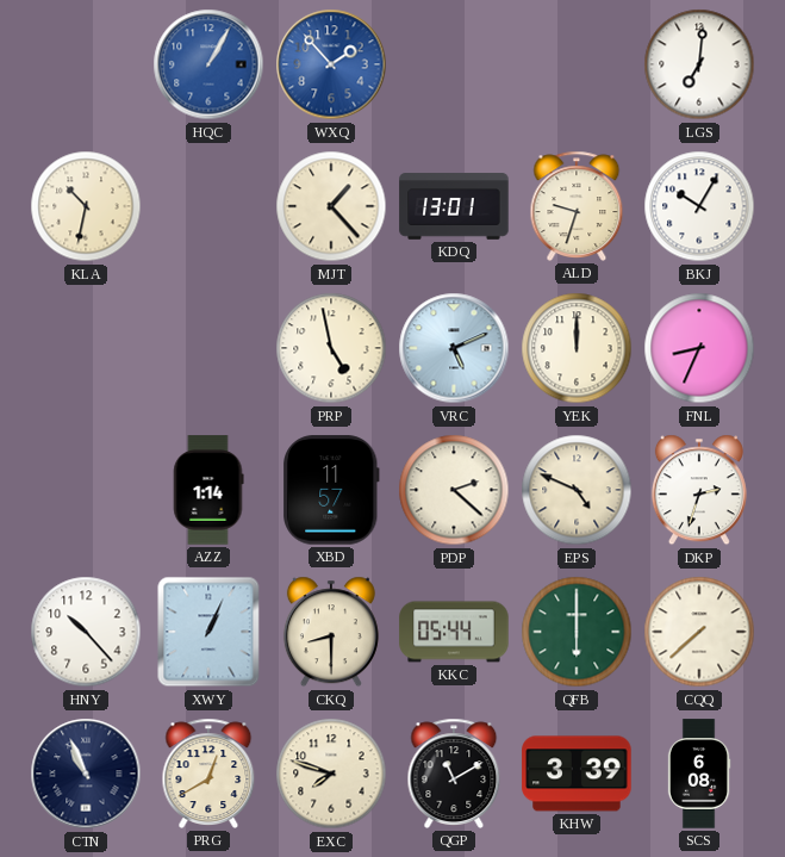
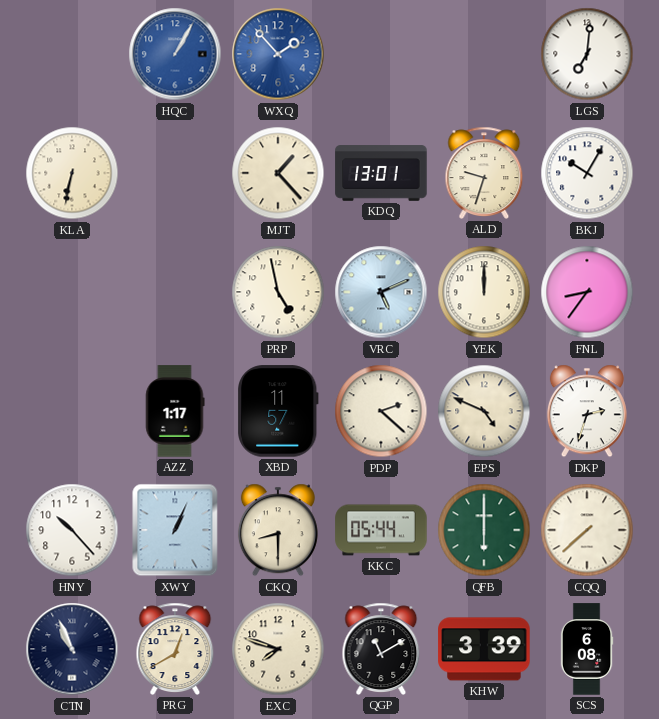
KLA: 10:32 -> 6:32 (72, 173)
FNL: 8:34 -> 8:36 (587, 292)
AZZ: 1:14 -> 1:17 (175, 411)
